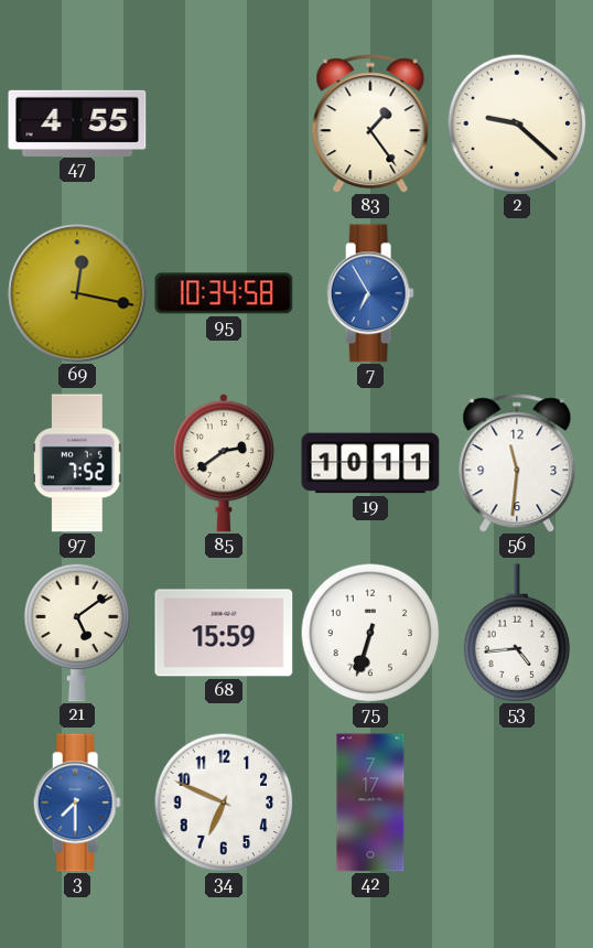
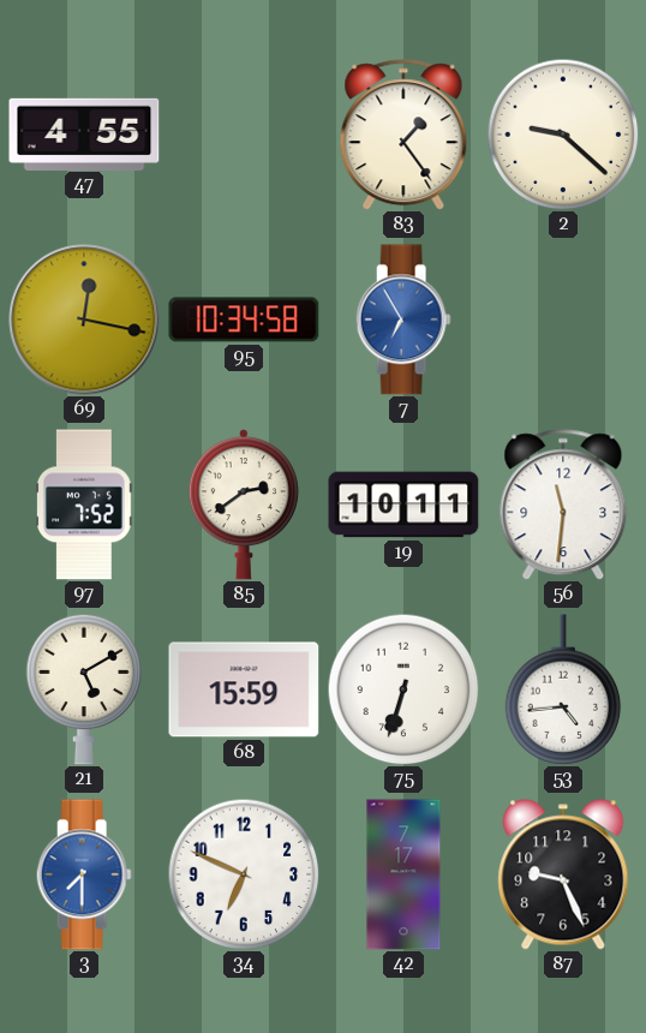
21: 5:09 -> 5:10 (84, 689)
87: none -> 9:26 (563, 874)
